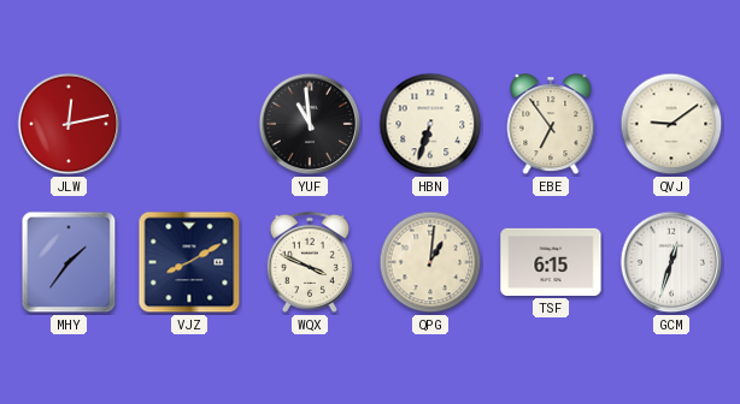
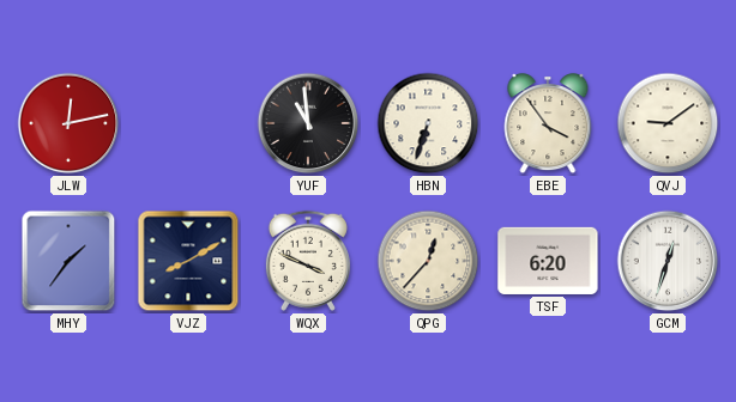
EBE: 6:54 -> 3:54 (548, 124)
QPG: 1:01 -> 12:37 (428, 261)
TSF: 6:15 -> 6:20 (548, 261)
